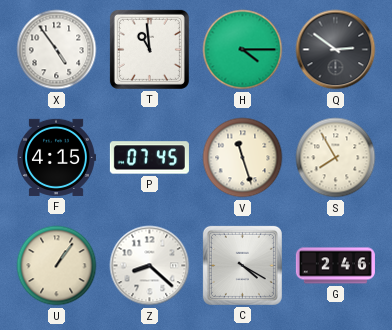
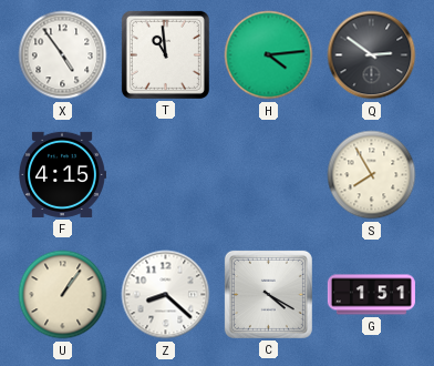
H: 4:15 -> 4:14 (269, 55)
P: 07:45 -> none (149, 158)
V: 11:27 -> none (243, 158)
G: 2:46 -> 1:51 (371, 295)
